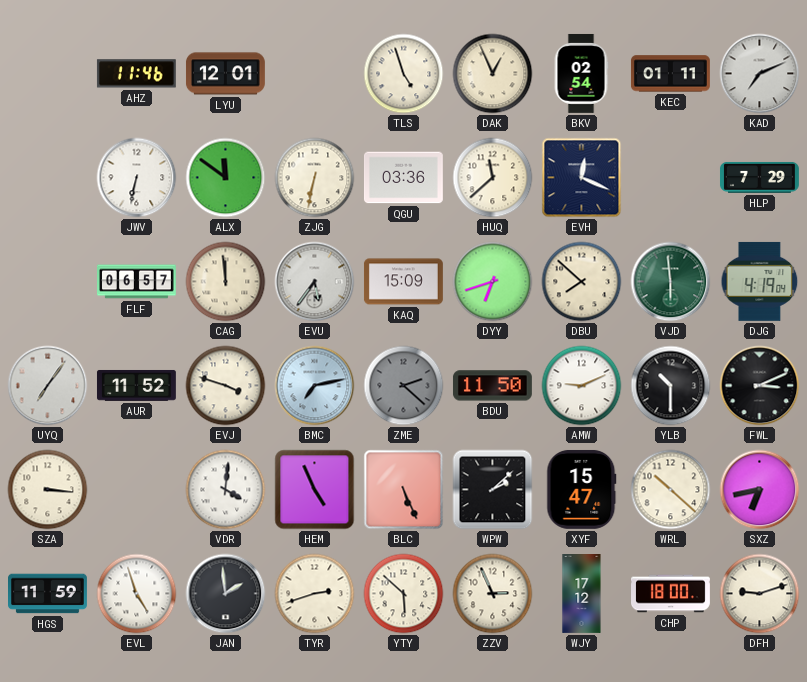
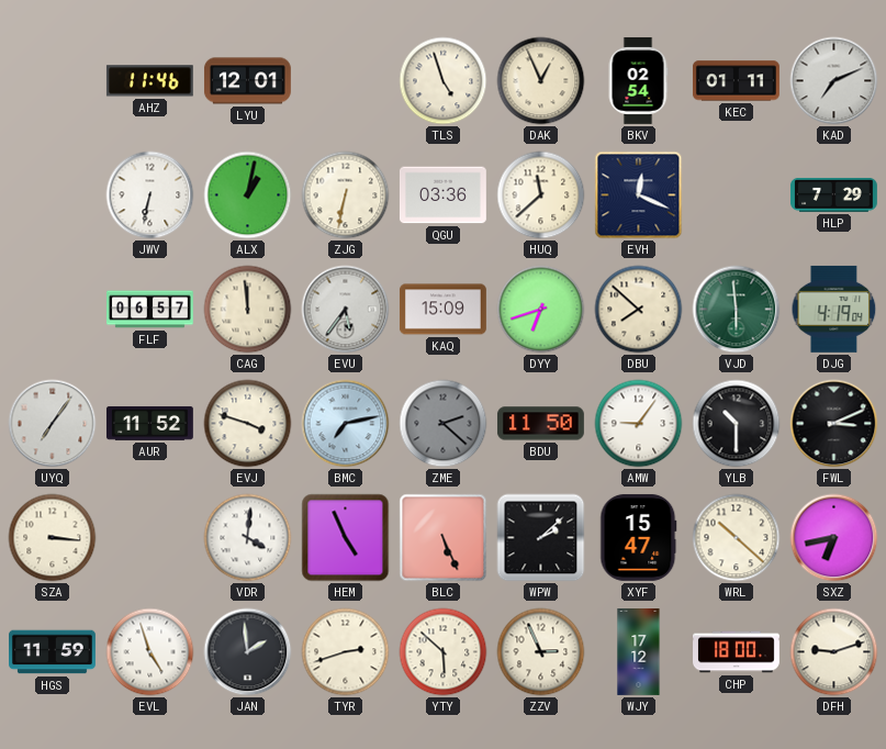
ALX: 11:51 -> 1:02 (248, 195)
AMW: 9:11 -> 9:06 (639, 424)
